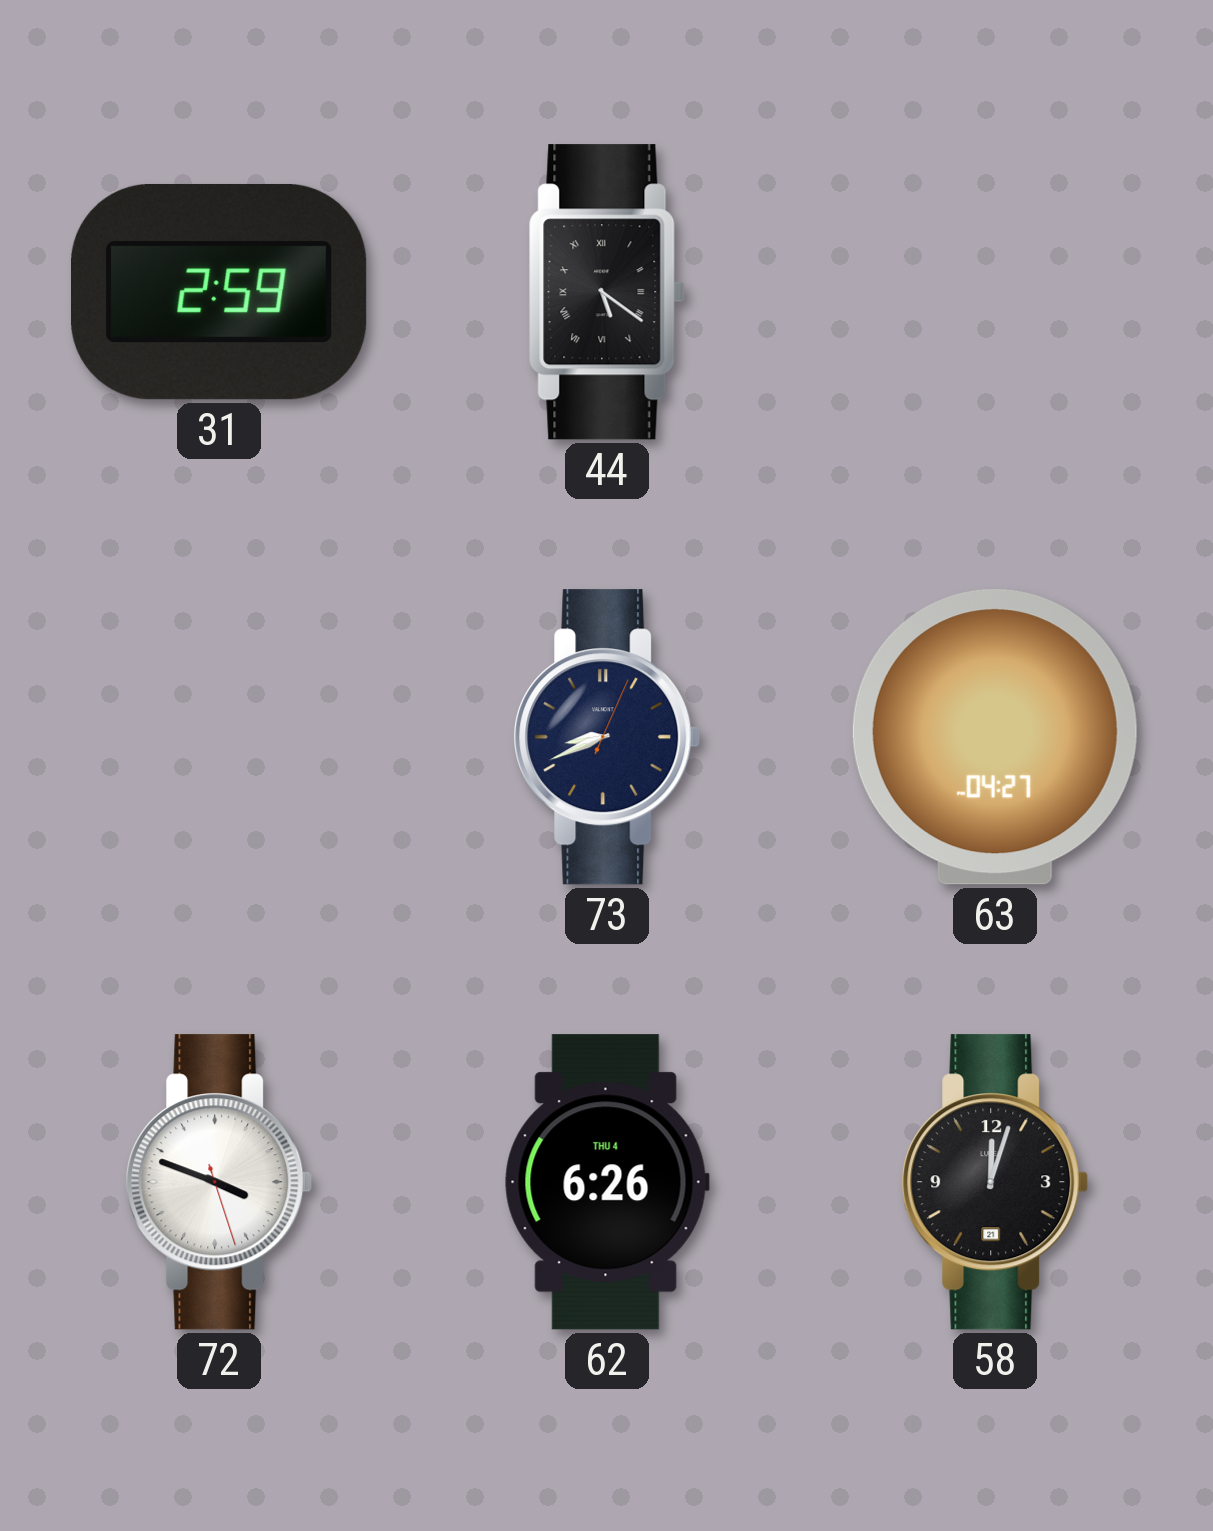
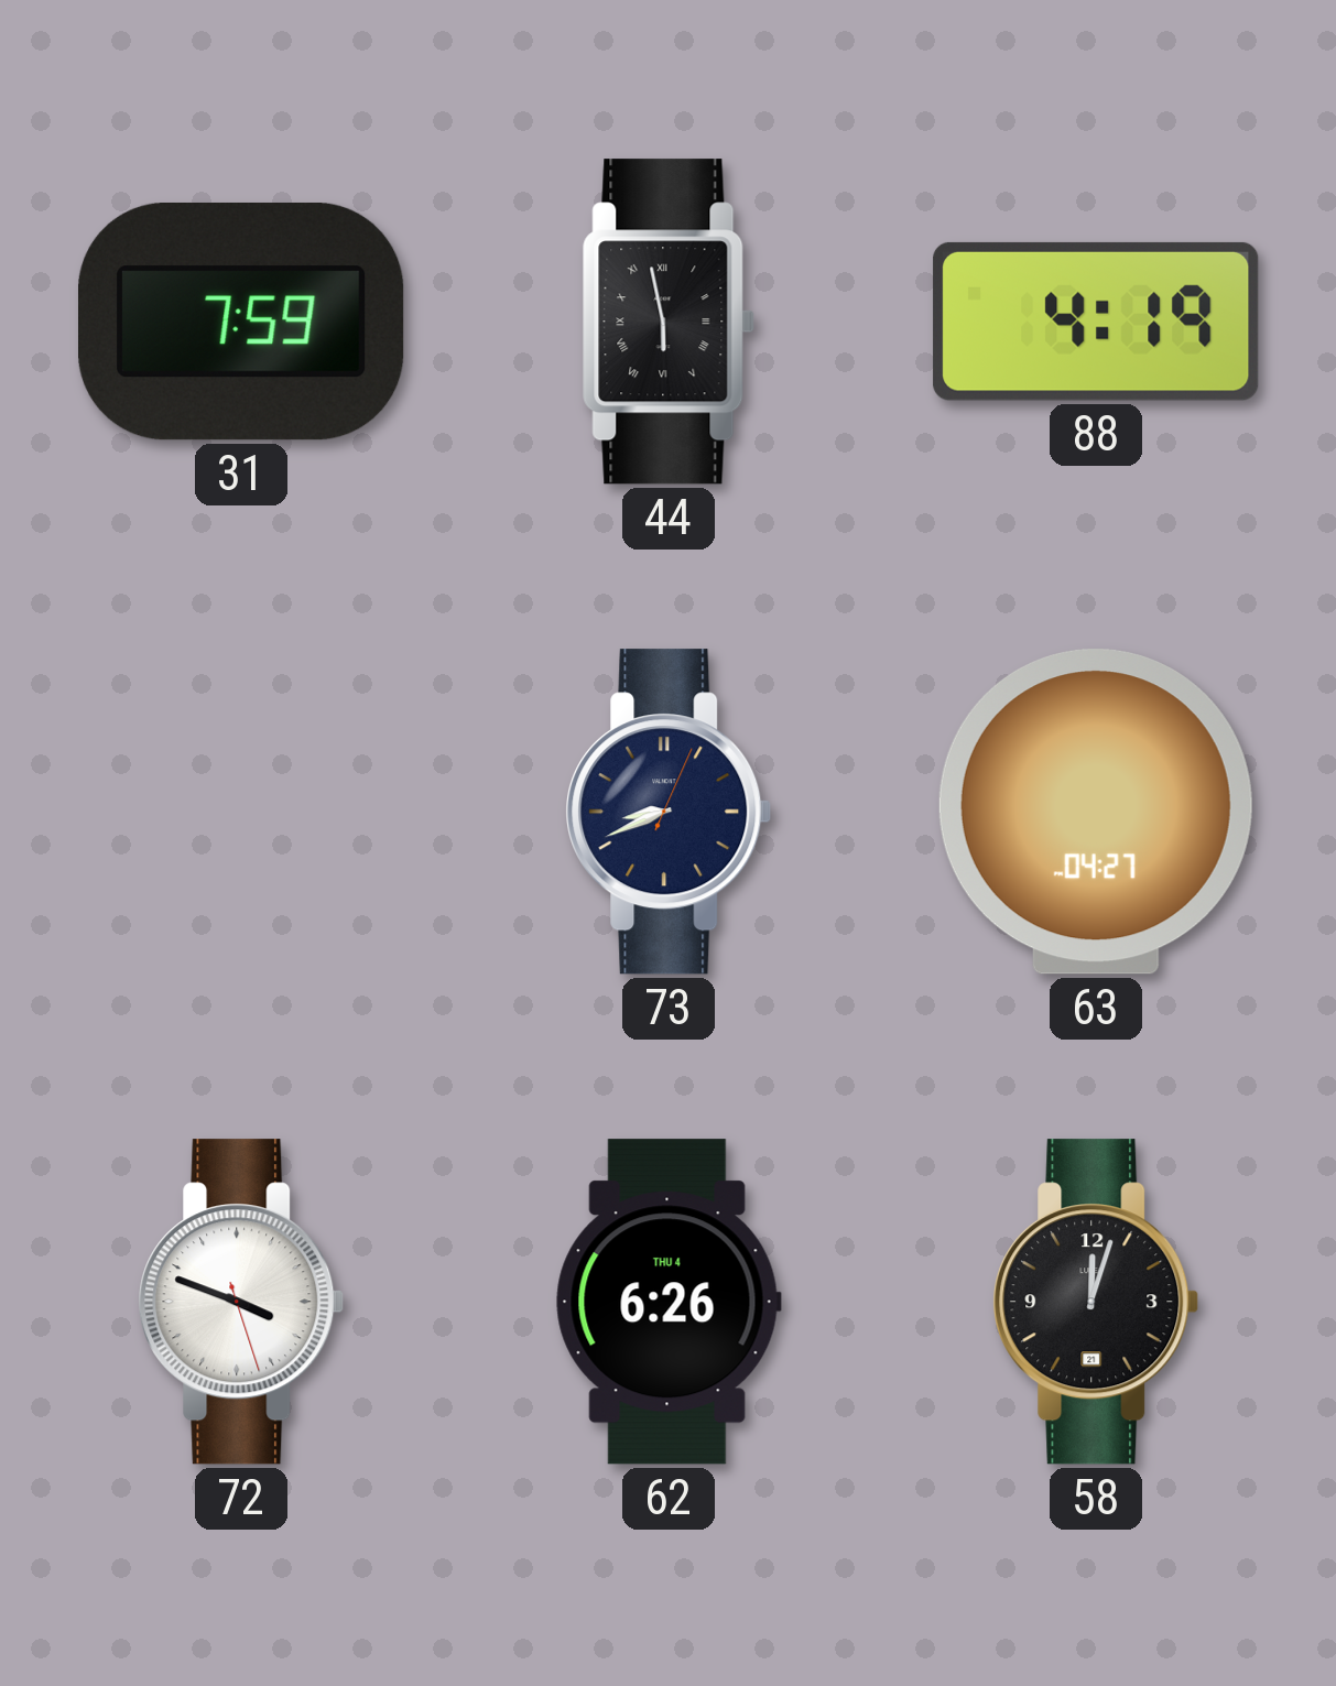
31: 2:59 -> 7:59 (242, 322)
44: 5:21 -> 5:58 (669, 322)
88: none -> 4:19 (1096, 322)
